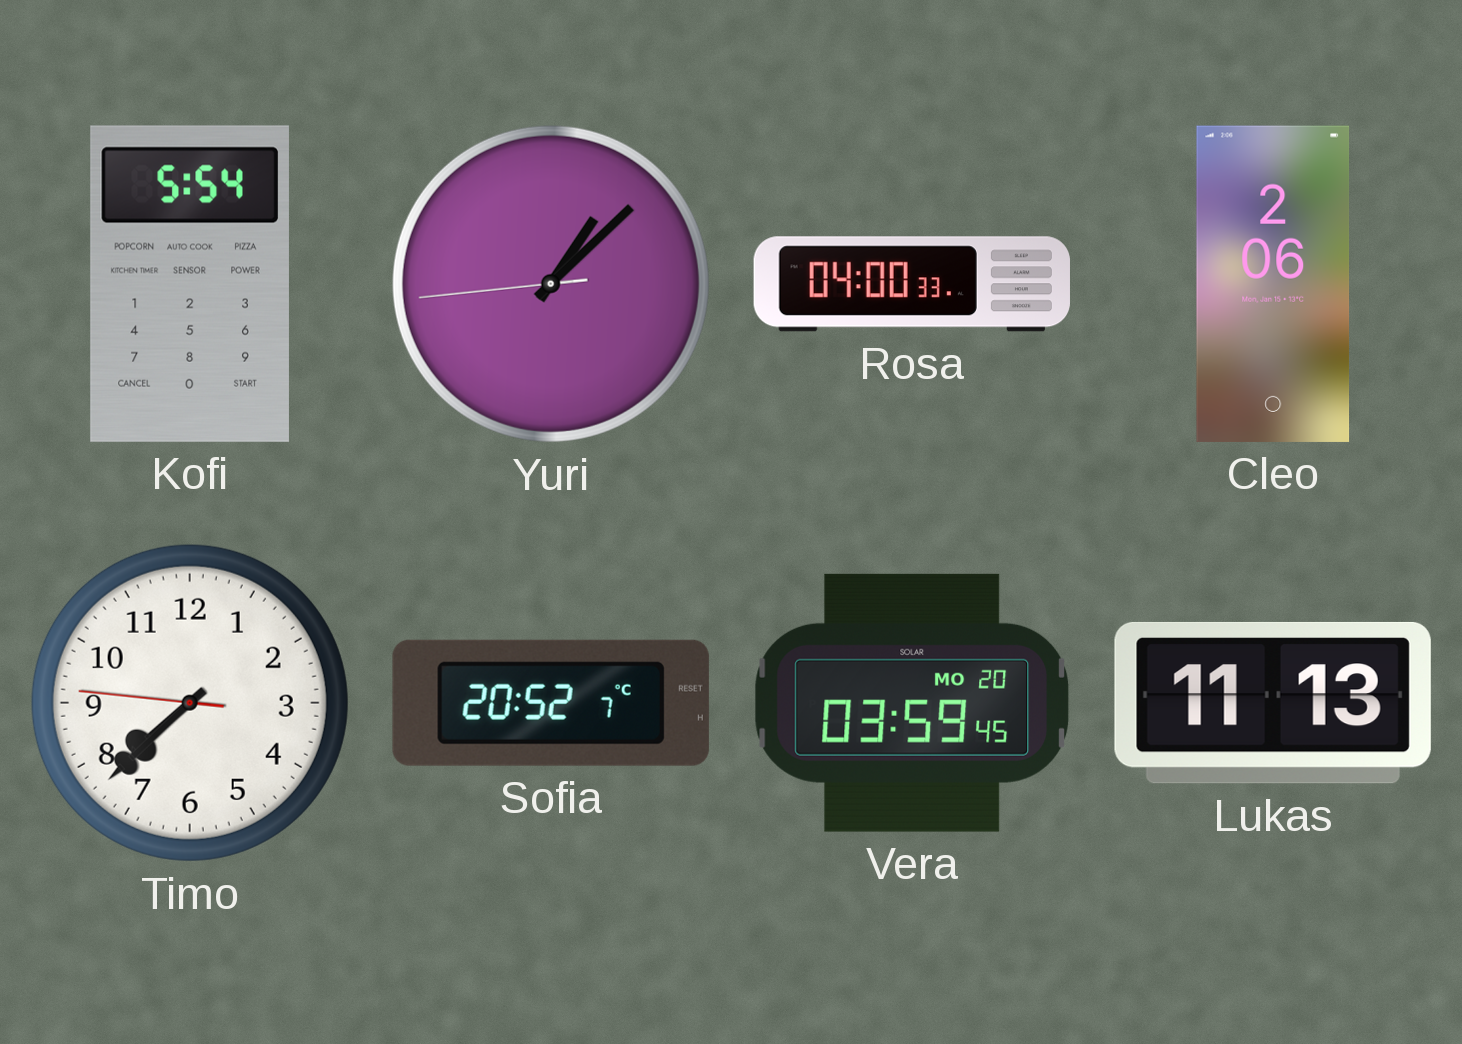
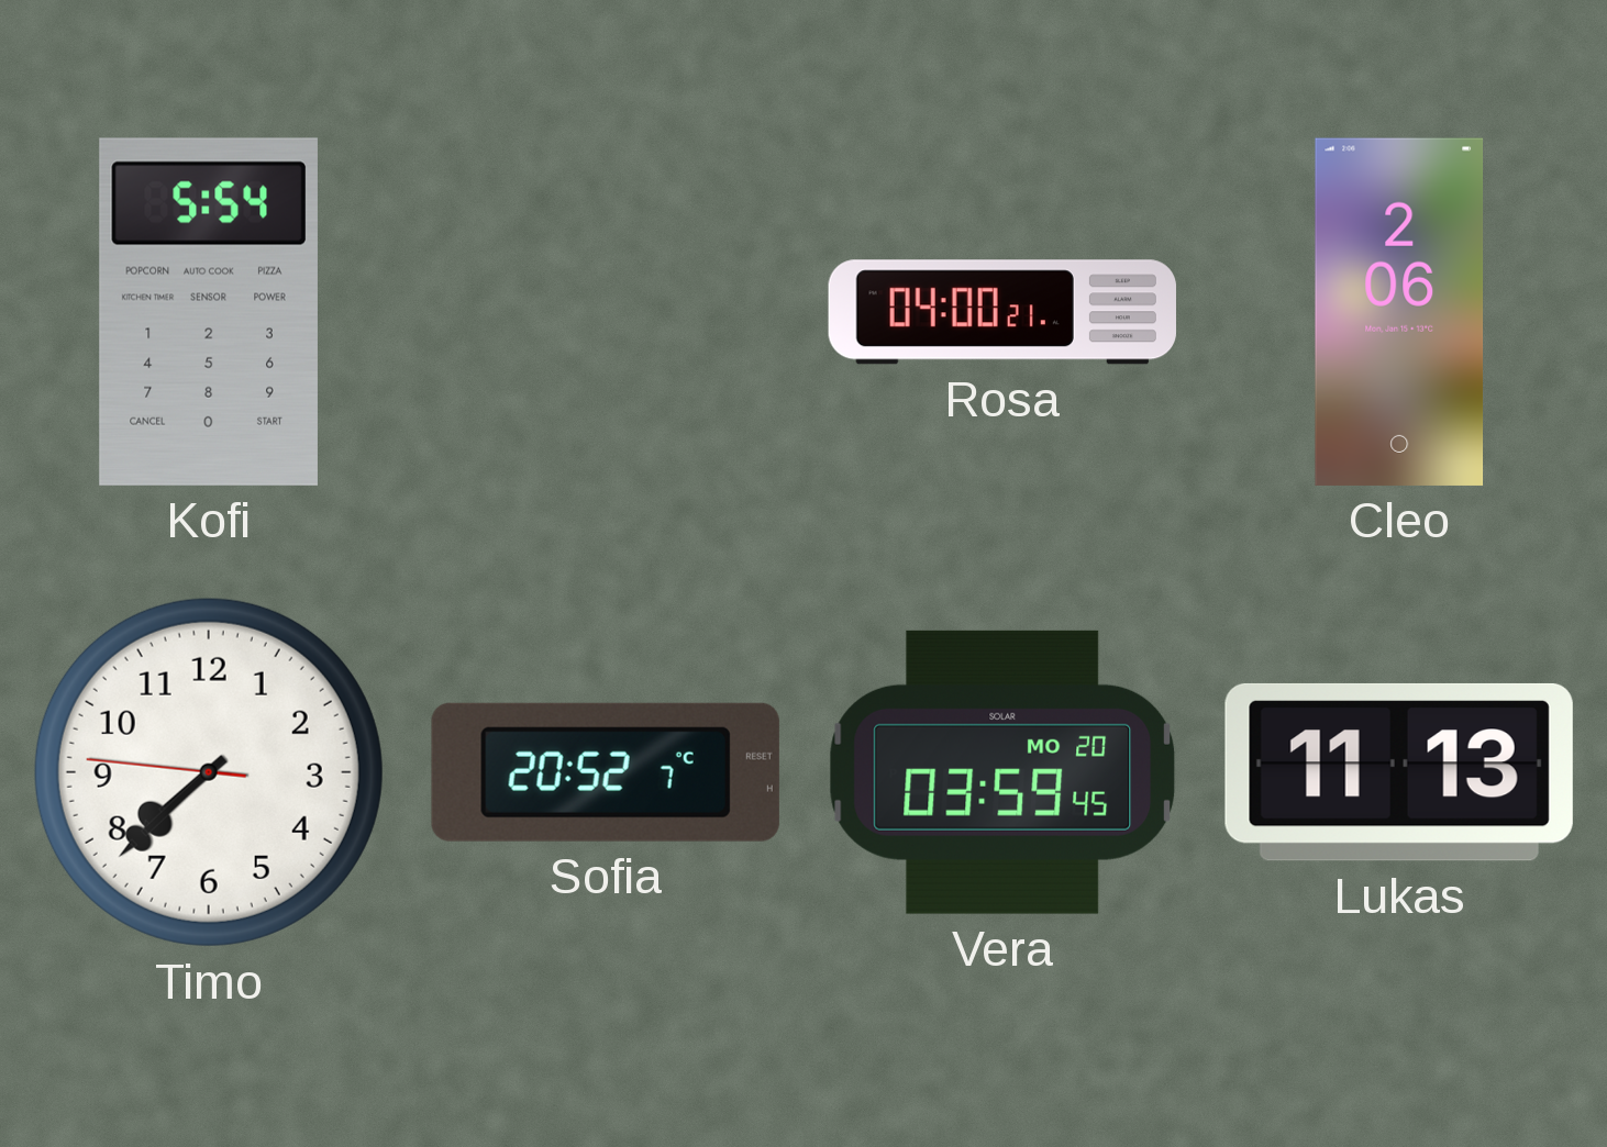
Yuri: 1:07 -> none (551, 284)
Rosa: 04:00:33 -> 04:00:21 (1002, 312)
